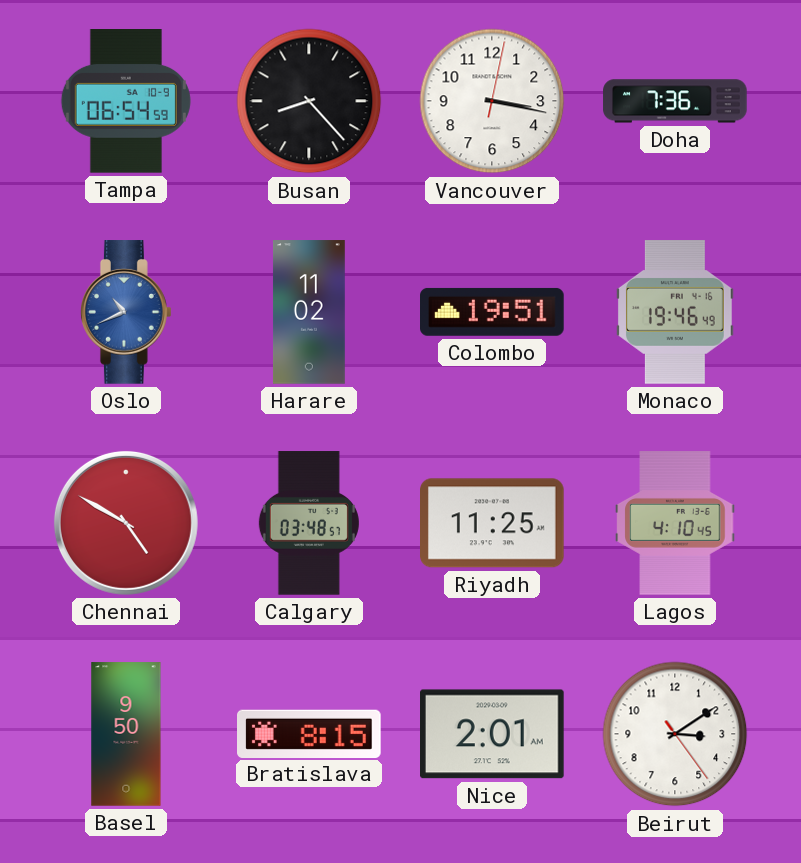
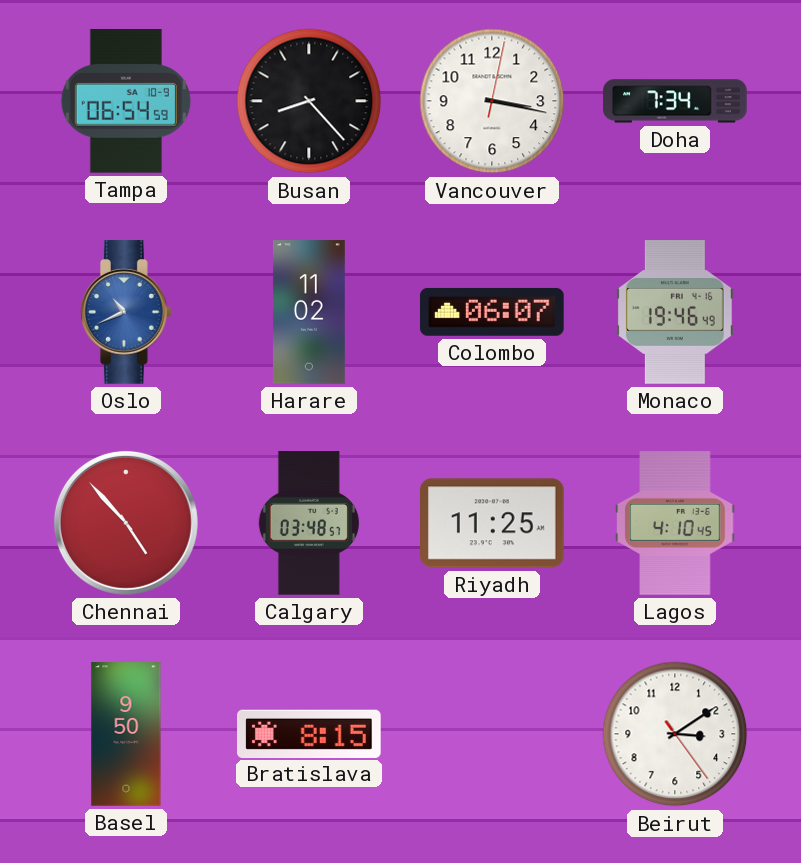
Doha: 7:36 -> 7:34 (675, 101)
Colombo: 19:51 -> 06:07 (493, 312)
Chennai: 4:50 -> 4:53 (126, 523)
Nice: 2:01 -> none (493, 734)
